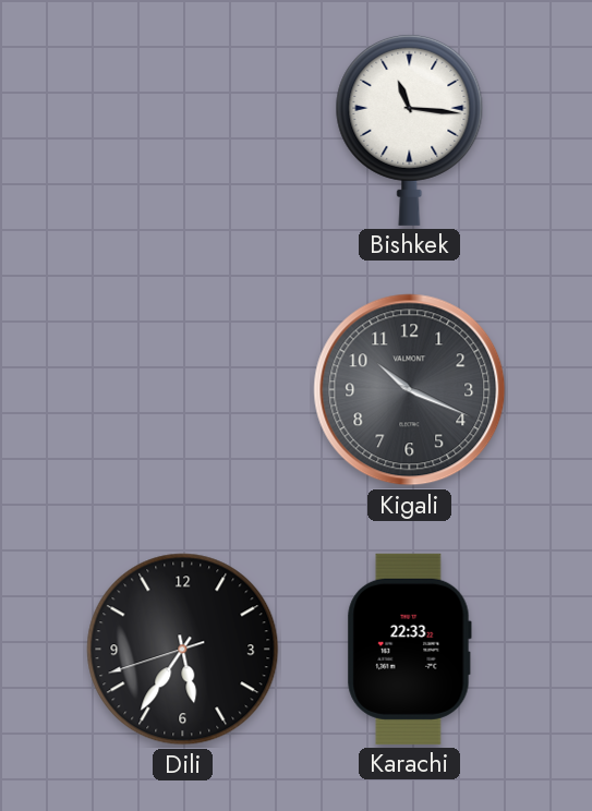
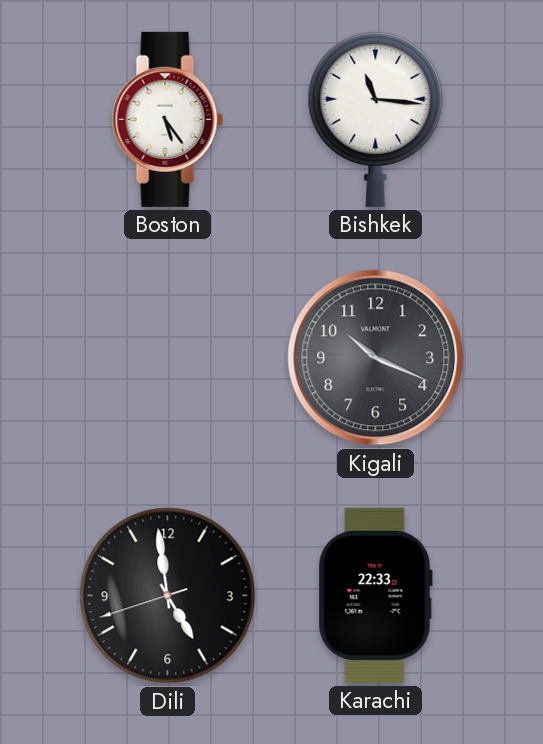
Boston: none -> 5:24 (167, 119)
Dili: 5:35 -> 4:58 (168, 596)
